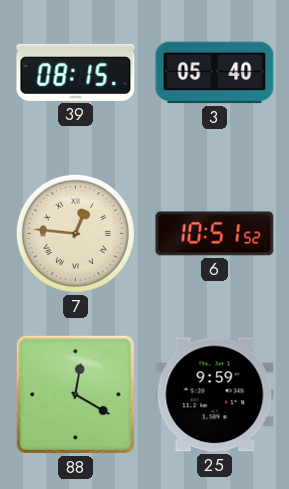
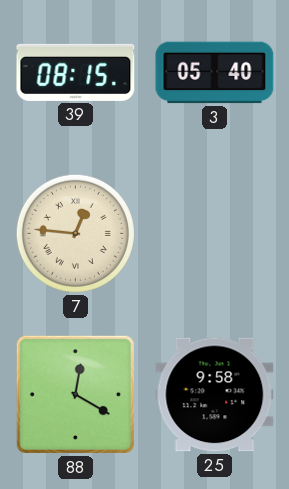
6: 10:51 -> none (215, 234)
25: 9:59 -> 9:58 (215, 395)
